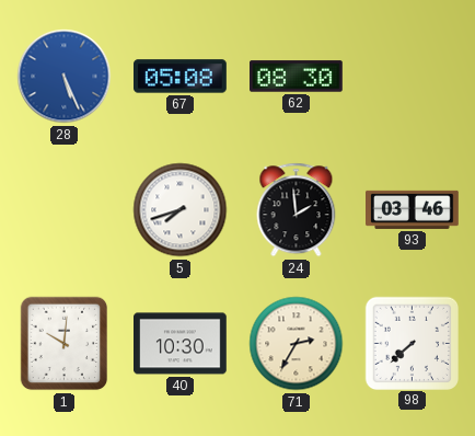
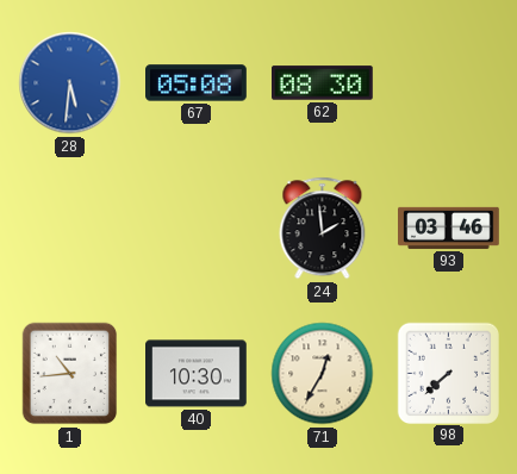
28: 5:26 -> 5:31 (70, 83)
5: 7:42 -> none (181, 210)
1: 10:01 -> 10:44 (70, 374)
71: 2:35 -> 12:35 (323, 374)
